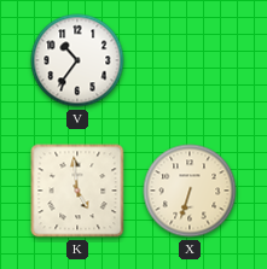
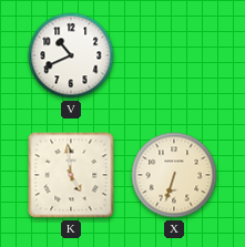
V: 10:36 -> 10:41 (71, 55)
